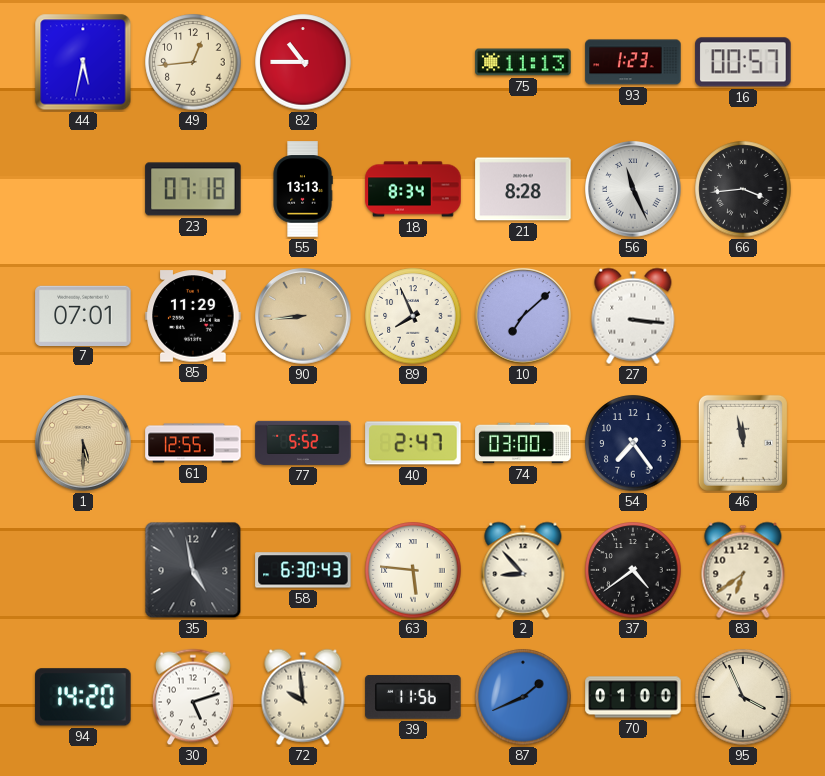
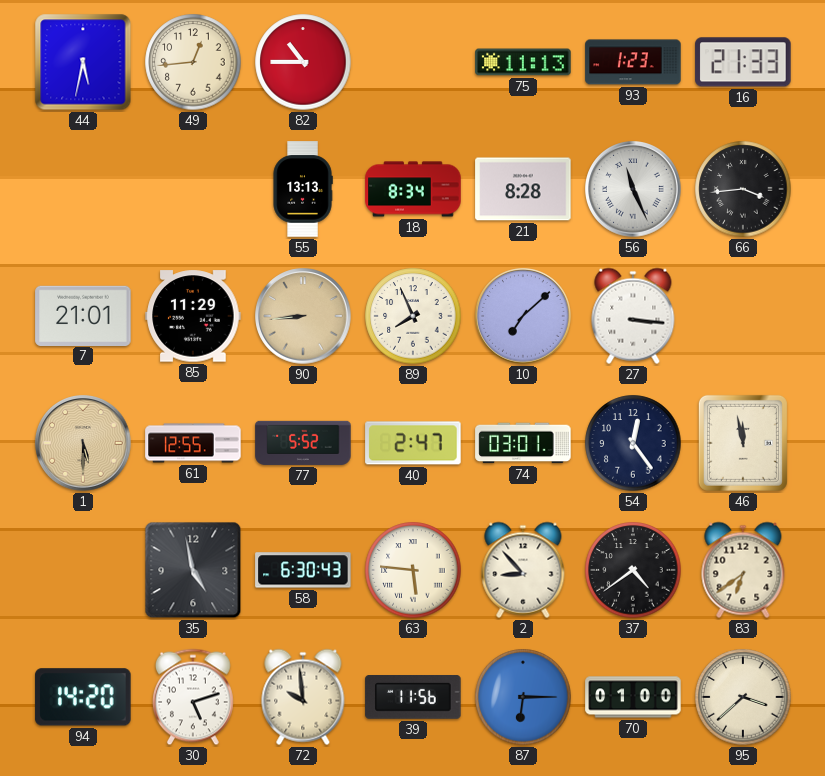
16: 00:57 -> 21:33 (743, 62)
23: 07:18 -> none (193, 189)
7: 07:01 -> 21:01 (83, 315)
74: 03:00 -> 03:01 (523, 443)
54: 7:24 -> 12:24 (633, 443)
87: 1:41 -> 6:15 (523, 697)
95: 3:56 -> 3:38 (743, 697)
